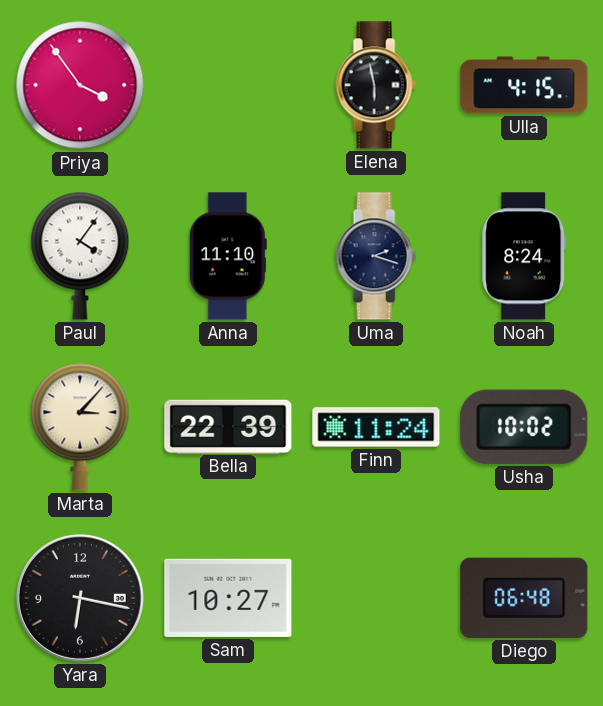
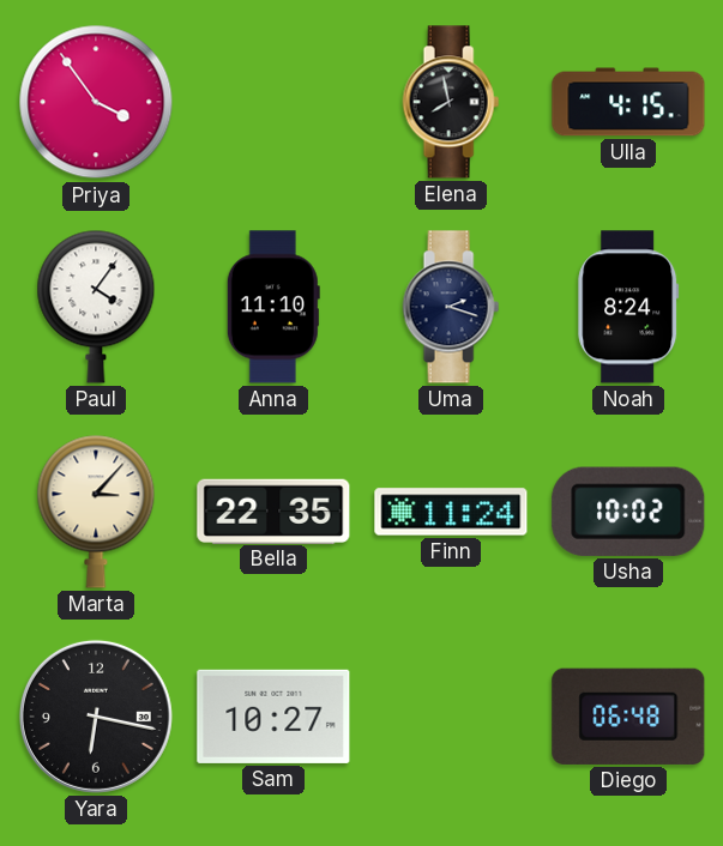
Elena: 5:58 -> 7:58 (451, 102)
Bella: 22:39 -> 22:35 (273, 510)
